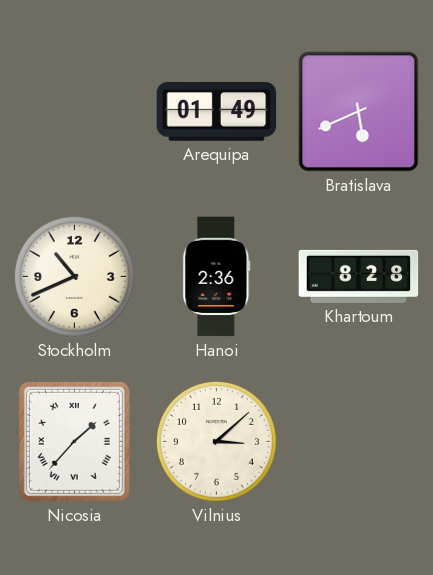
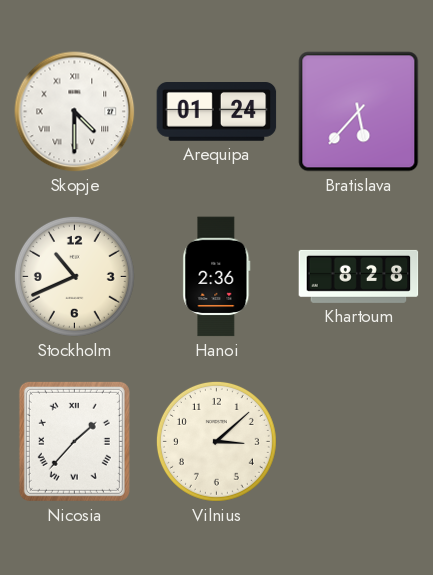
Skopje: none -> 4:30 (75, 112)
Arequipa: 01:49 -> 01:24 (217, 112)
Bratislava: 5:41 -> 5:37 (359, 112)
